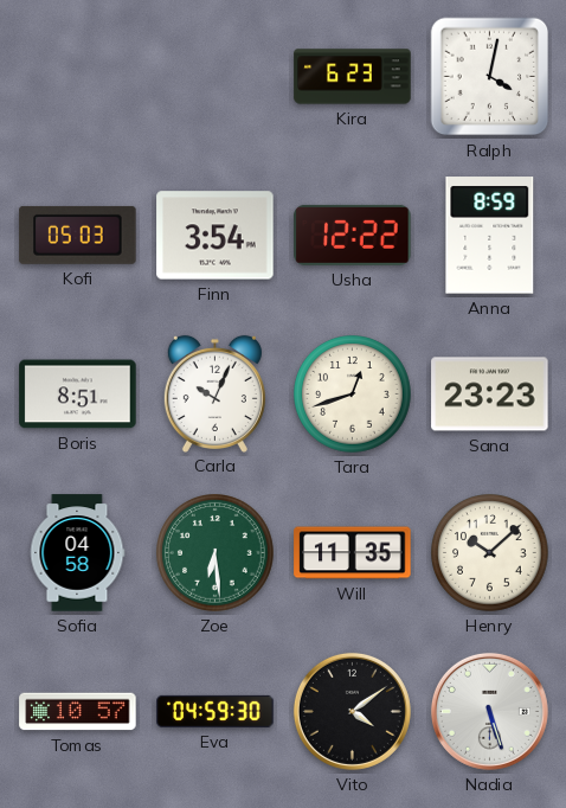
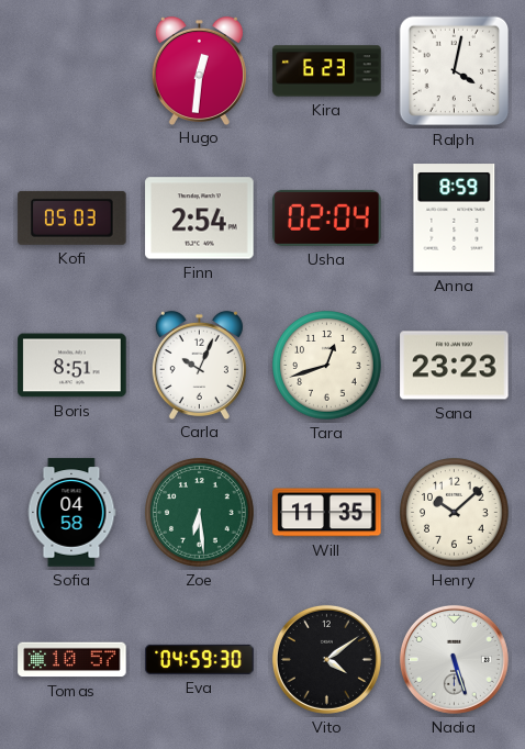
Hugo: none -> 12:31 (199, 70)
Finn: 3:54 -> 2:54 (200, 219)
Usha: 12:22 -> 02:04 (327, 217)
